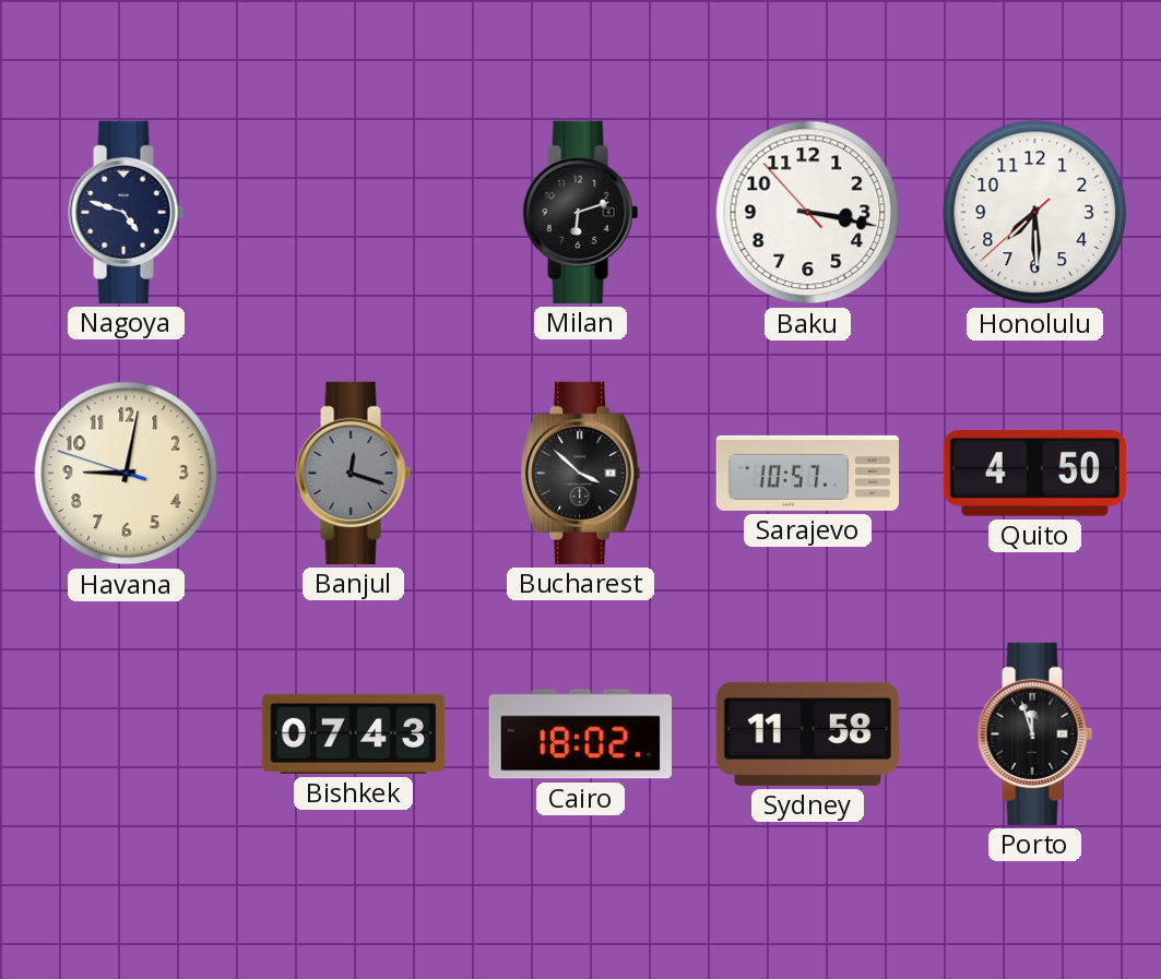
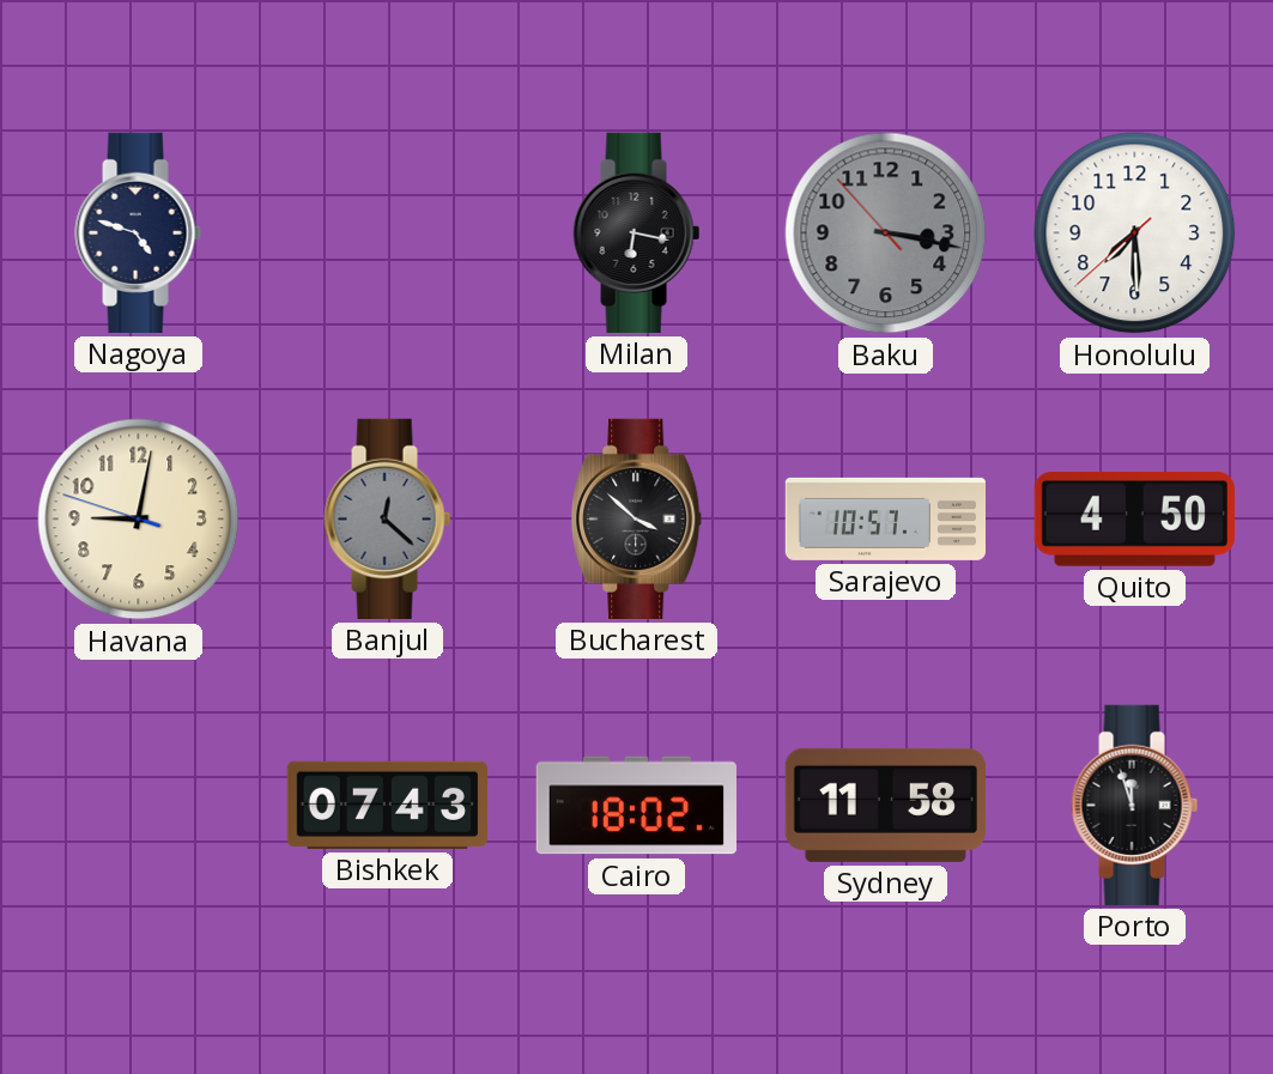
Milan: 6:12 -> 6:17 (637, 232)
Baku dial: white -> grey (886, 233)
Banjul: 12:18 -> 12:22 (388, 518)
